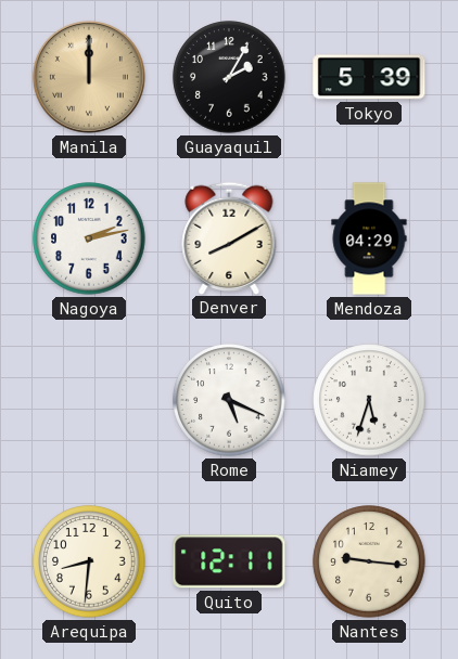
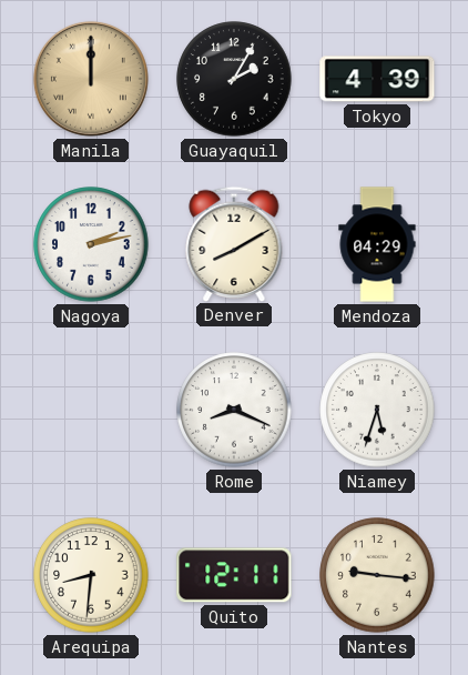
Tokyo: 5:39 -> 4:39 (377, 79)
Rome: 5:19 -> 8:19 (234, 410)
